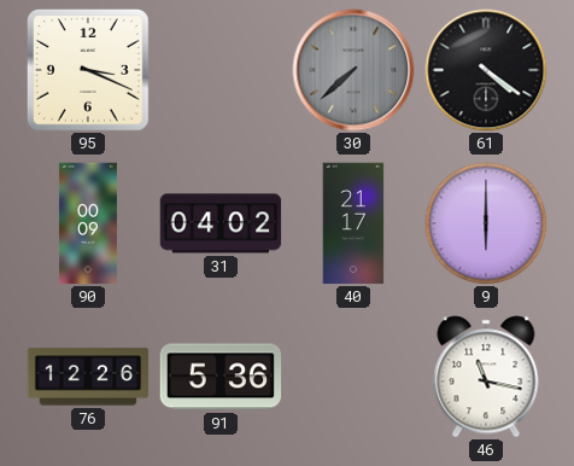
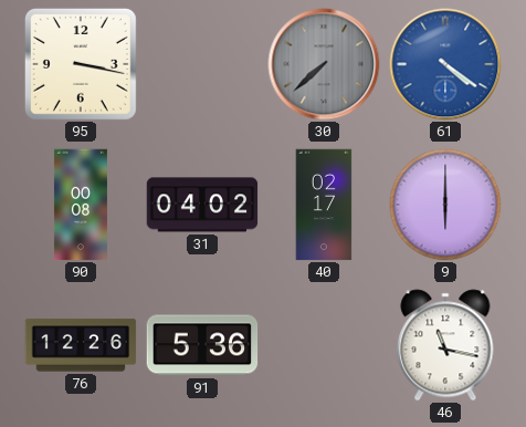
95: 3:19 -> 3:17 (81, 64)
61 dial: black -> blue (445, 64)
90: 00:09 -> 00:08 (81, 205)
40: 21:17 -> 02:17 (324, 205)
